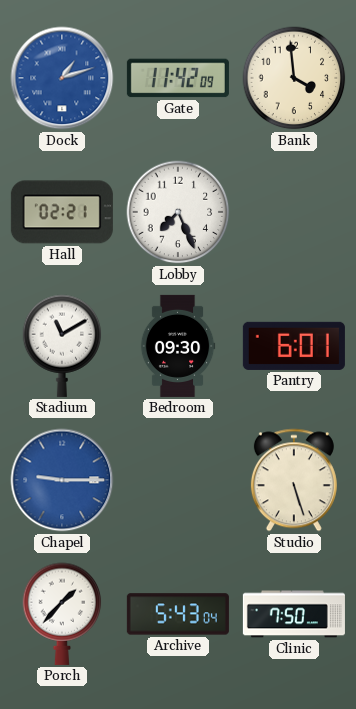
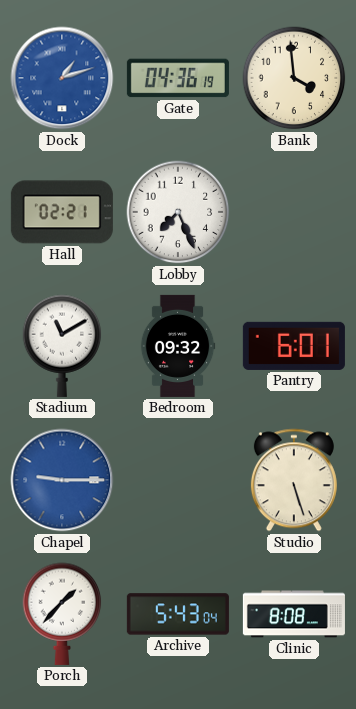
Gate: 11:42 -> 04:36 (178, 78)
Bedroom: 09:30 -> 09:32 (178, 346)
Clinic: 7:50 -> 8:08 (294, 614)
